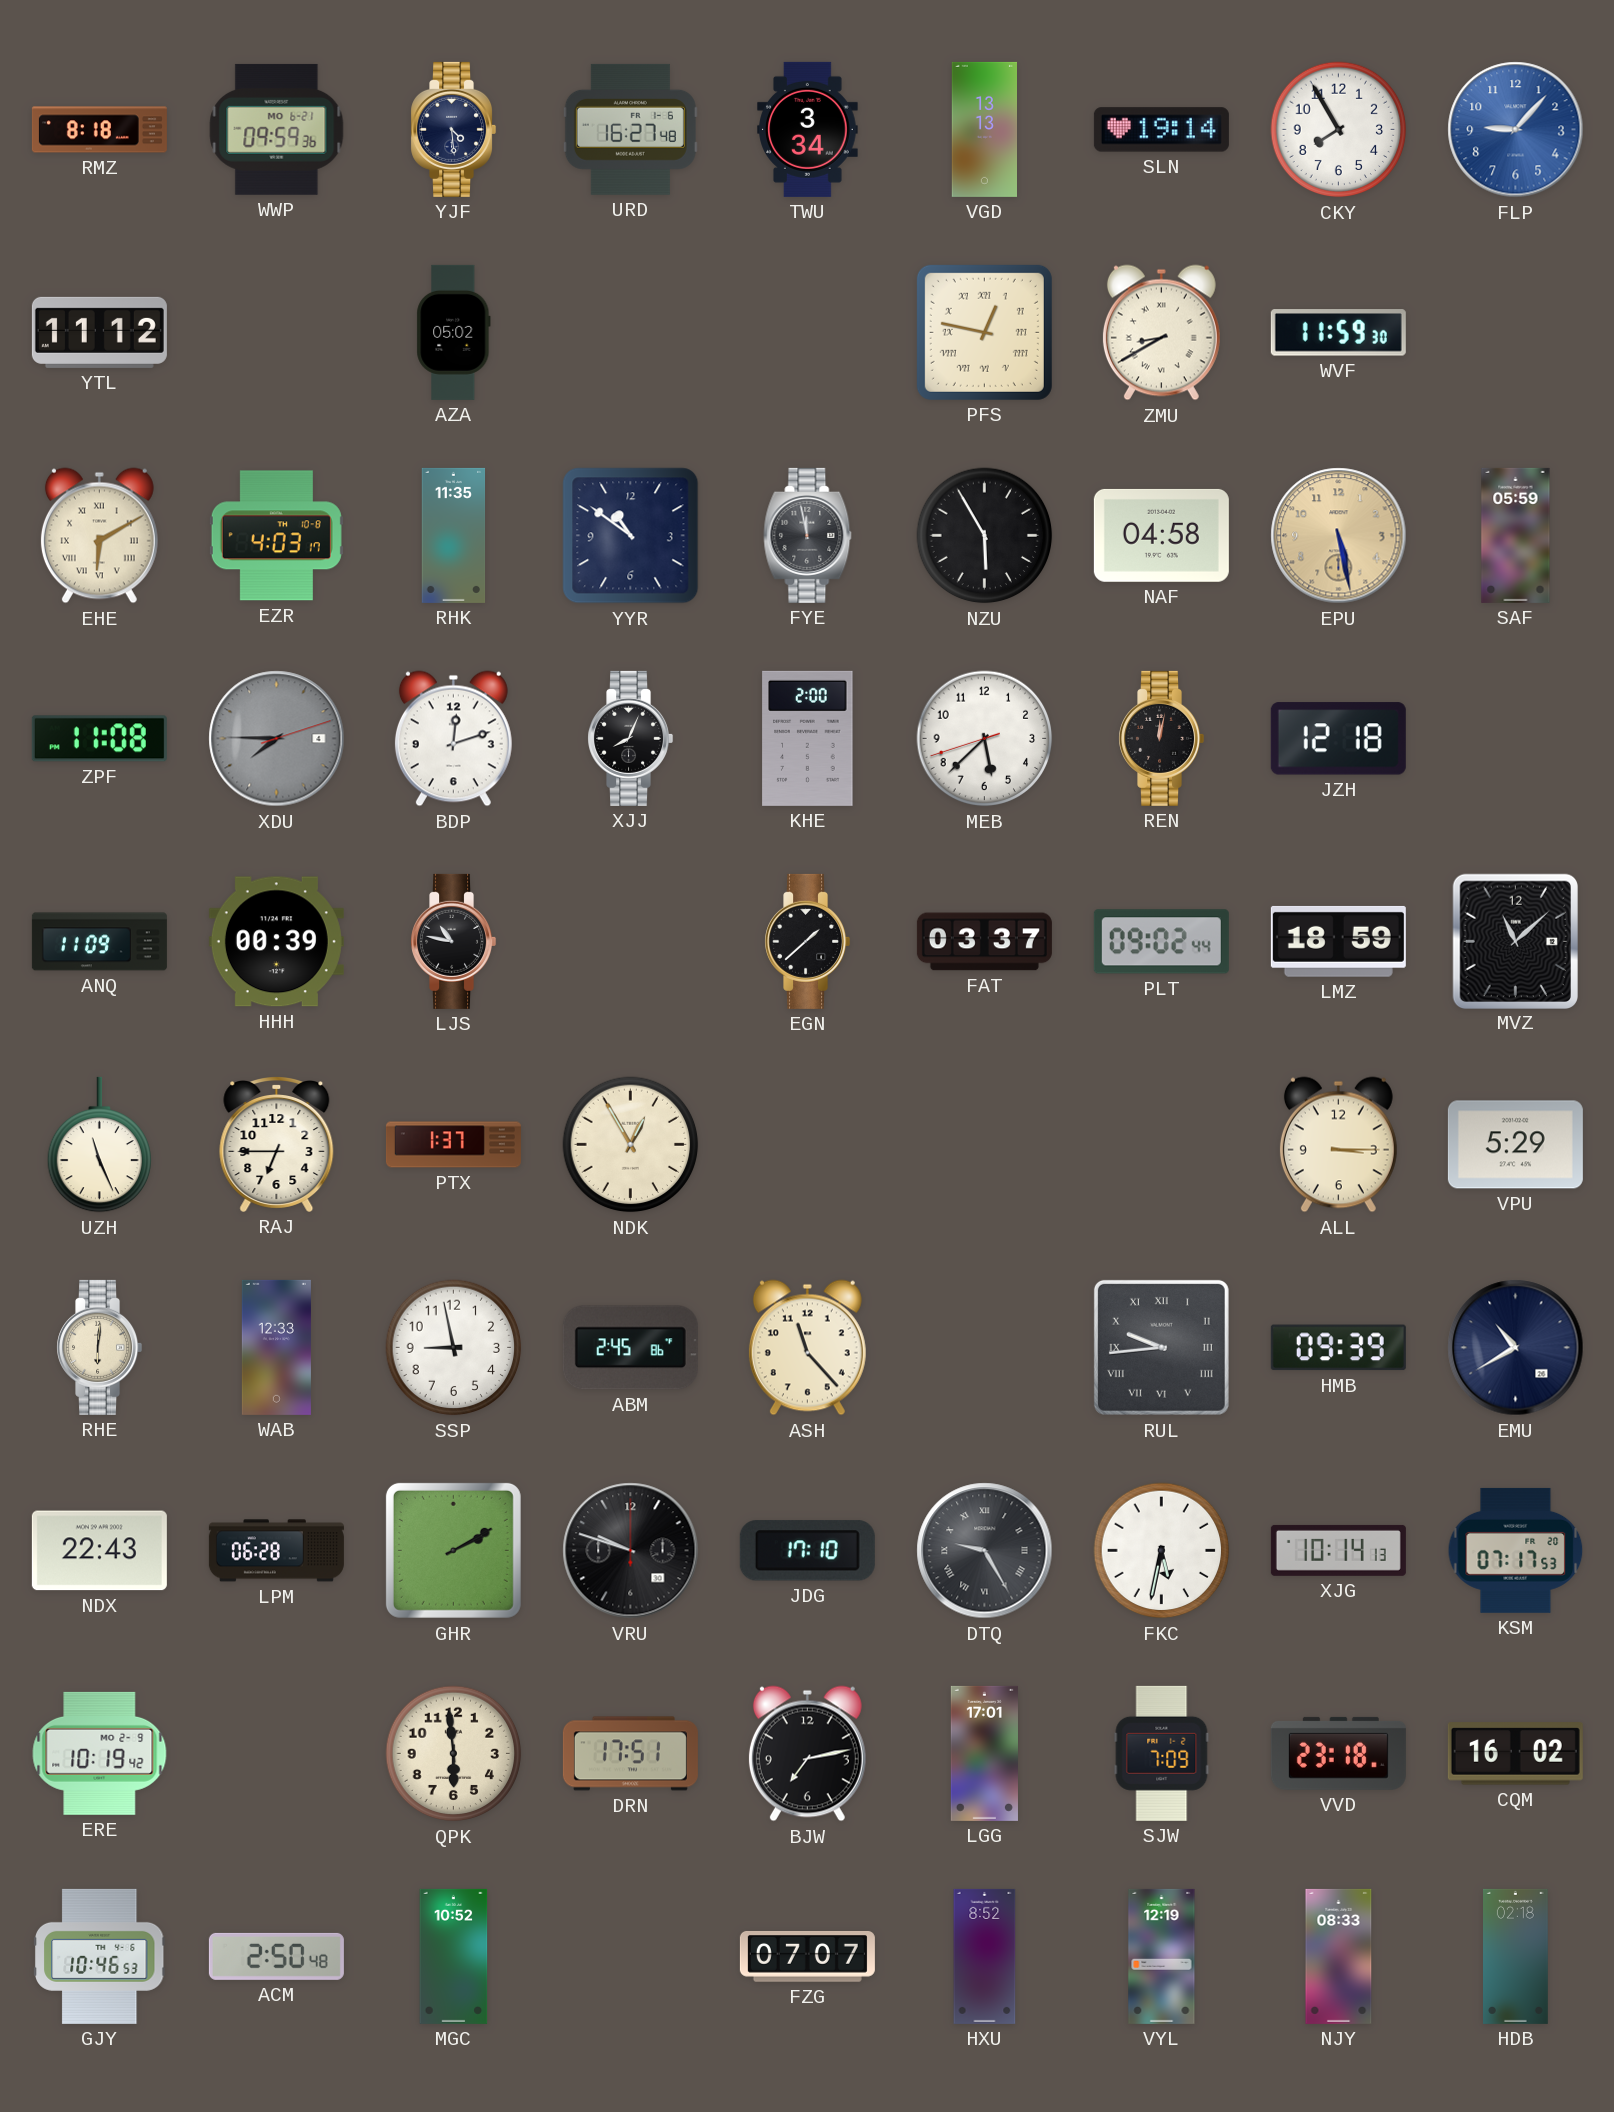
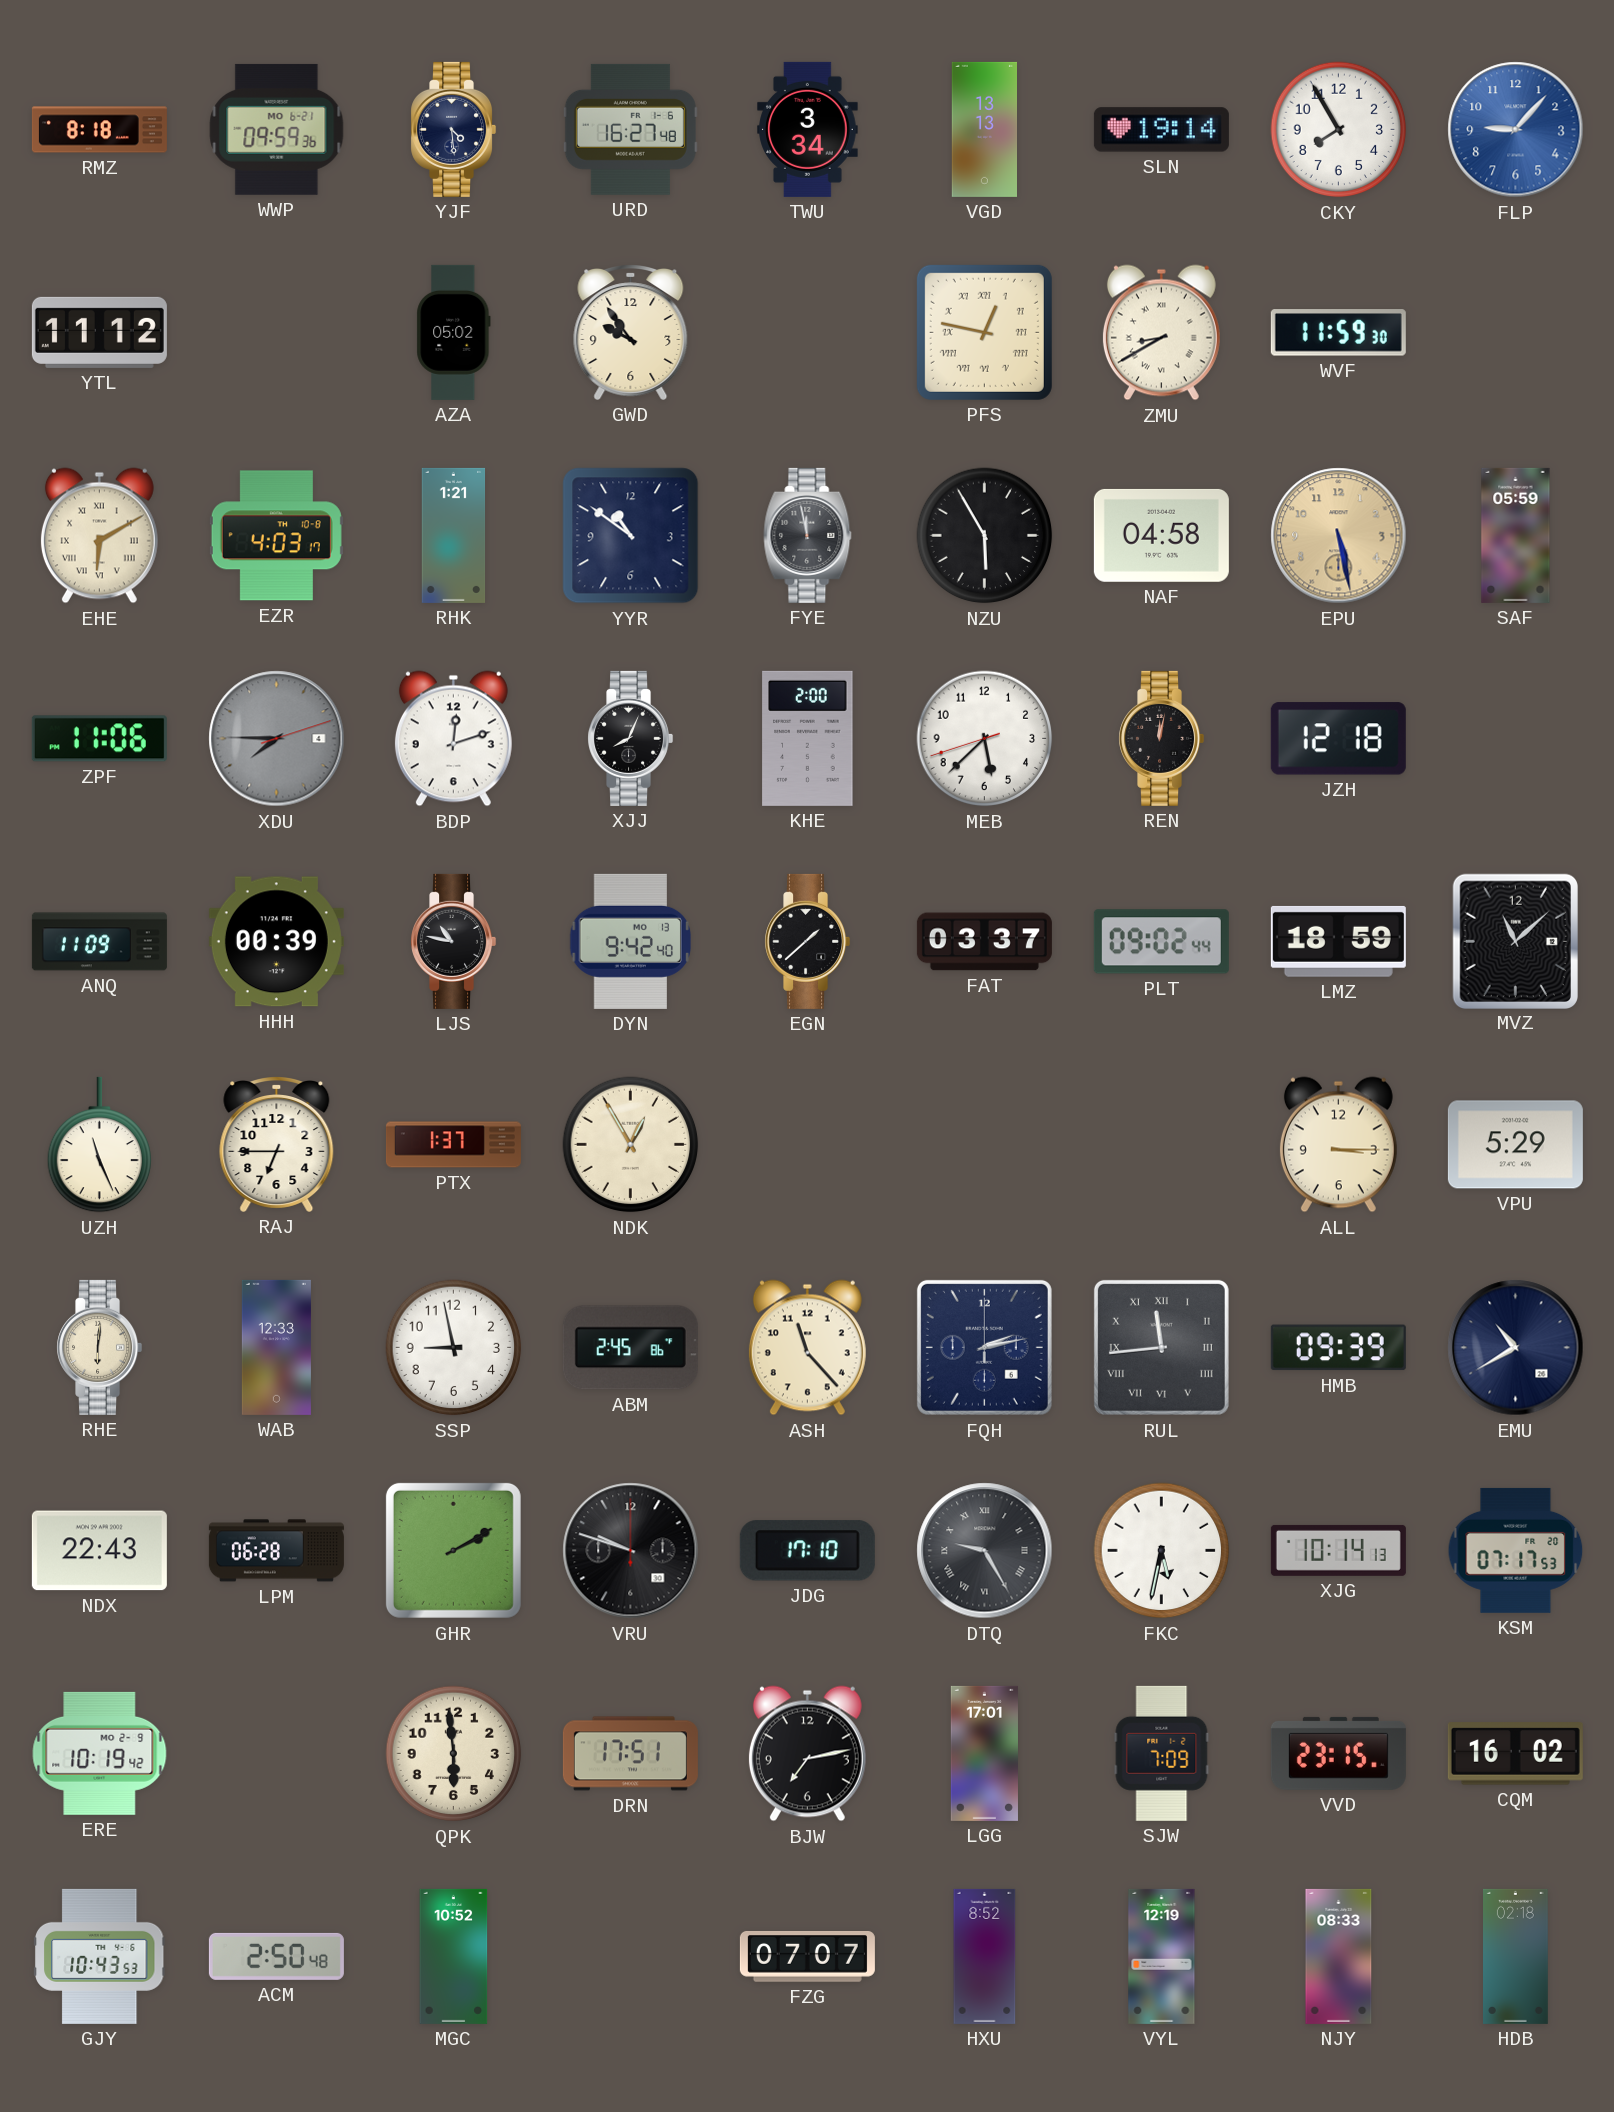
GWD: none -> 9:54 (631, 333)
RHK: 11:35 -> 1:21 (454, 535)
ZPF: 11:08 -> 11:06 (99, 739)
DYN: none -> 9:42 (631, 941)
FQH: none -> 2:13 (984, 1347)
RUL: 9:44 -> 11:44 (1161, 1347)
VVD: 23:18 -> 23:15 (1338, 1753)
GJY: 10:46 -> 10:43 (99, 1956)
